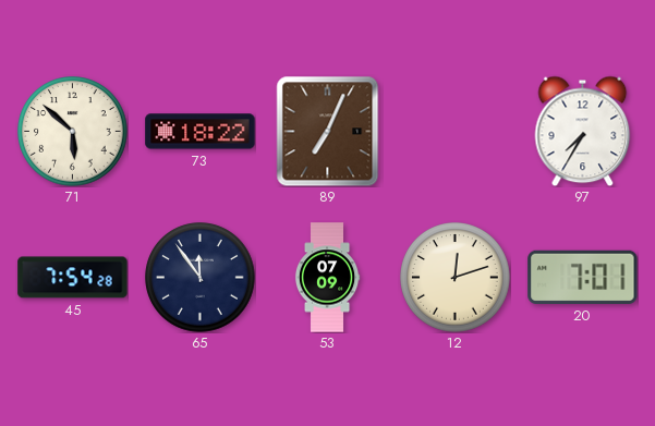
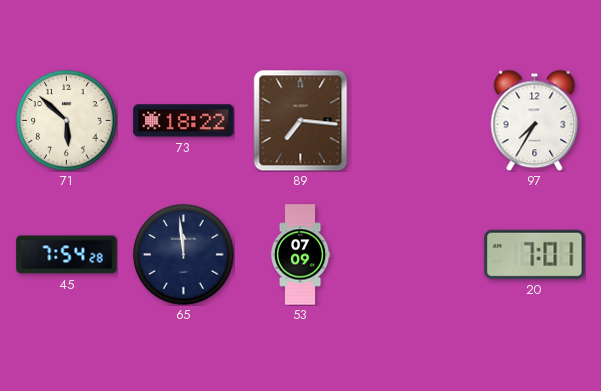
89: 7:04 -> 7:16 (301, 120)
65: 11:54 -> 11:59 (184, 255)
12: 12:12 -> none (456, 278)
